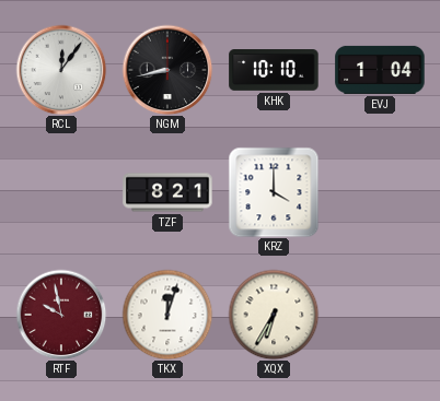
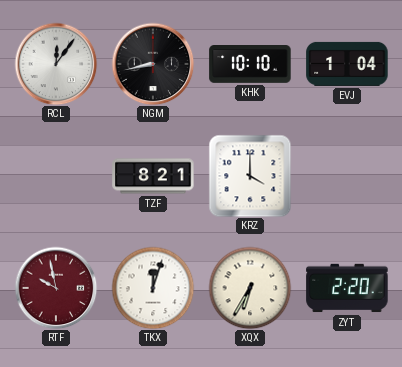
ZYT: none -> 2:20 (347, 288)
